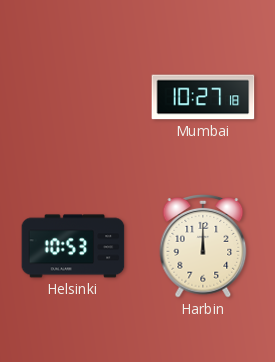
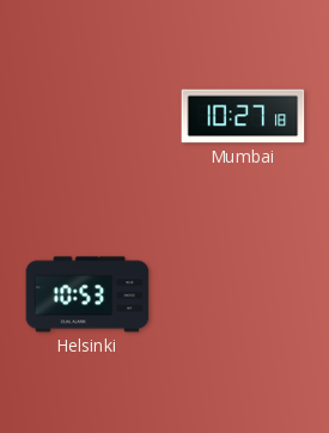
Harbin: 12:00 -> none (203, 247)
